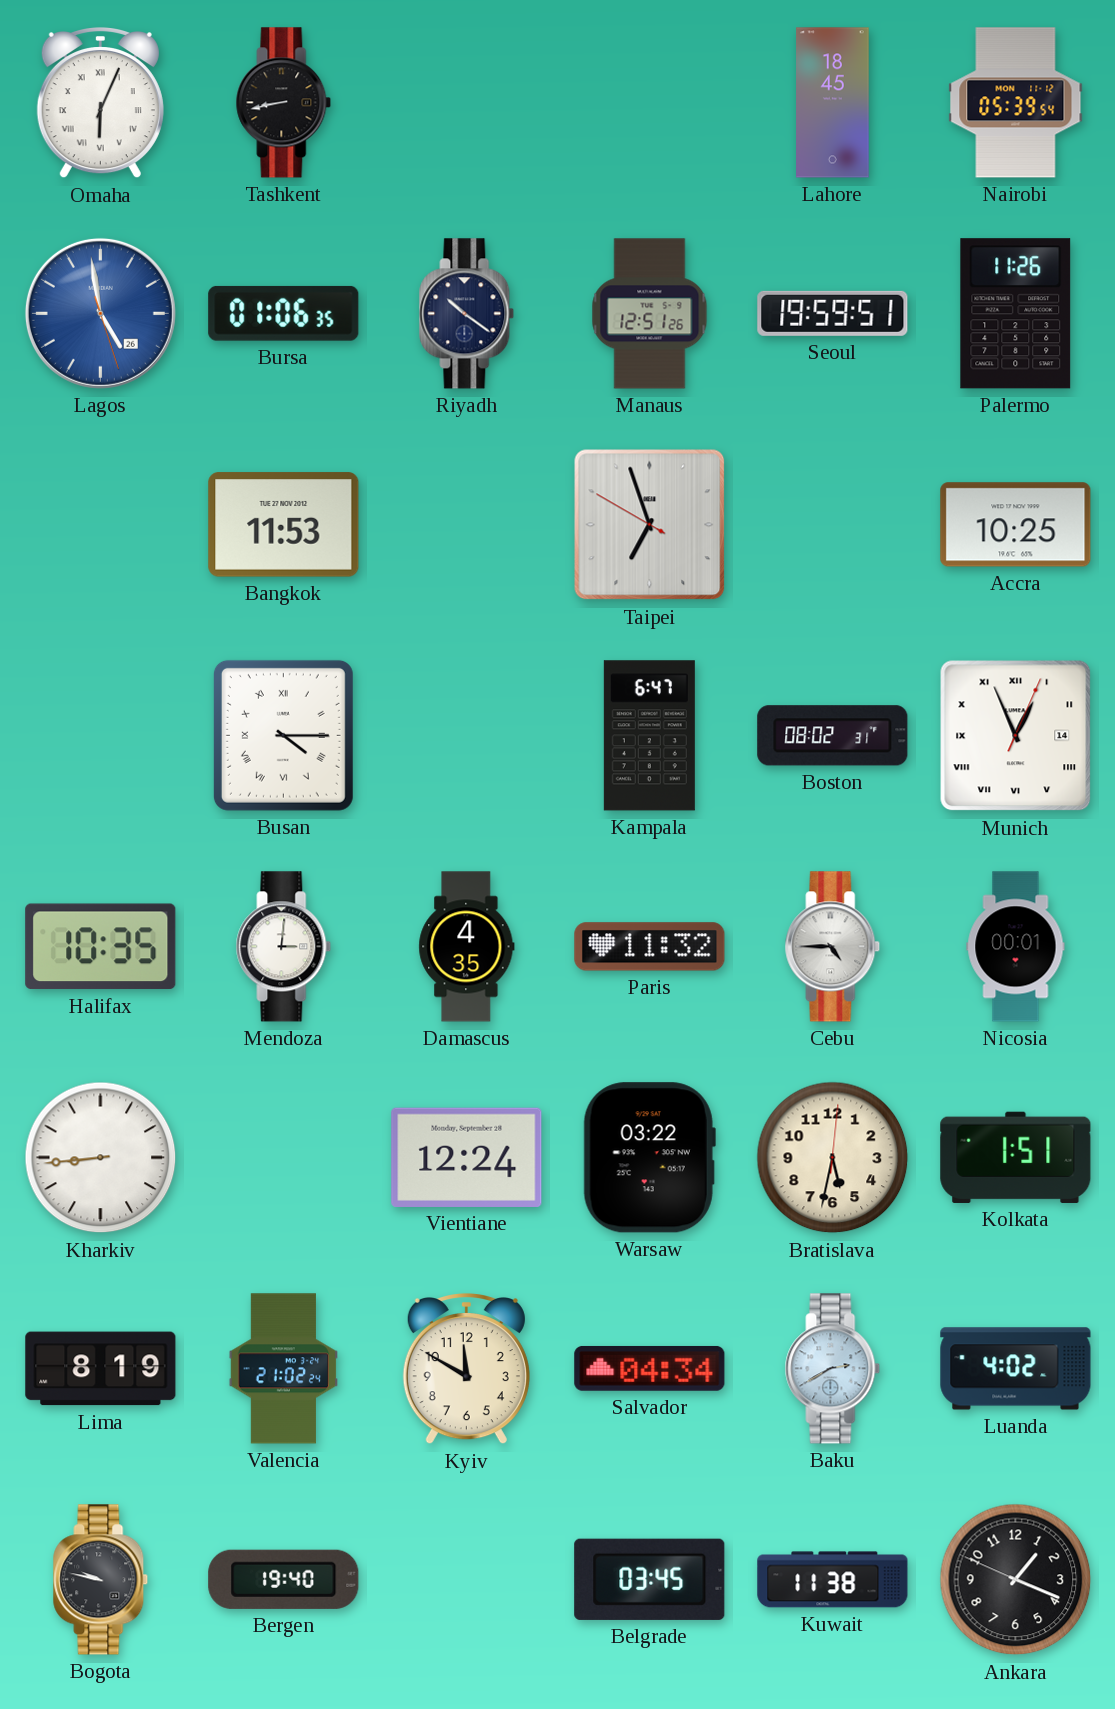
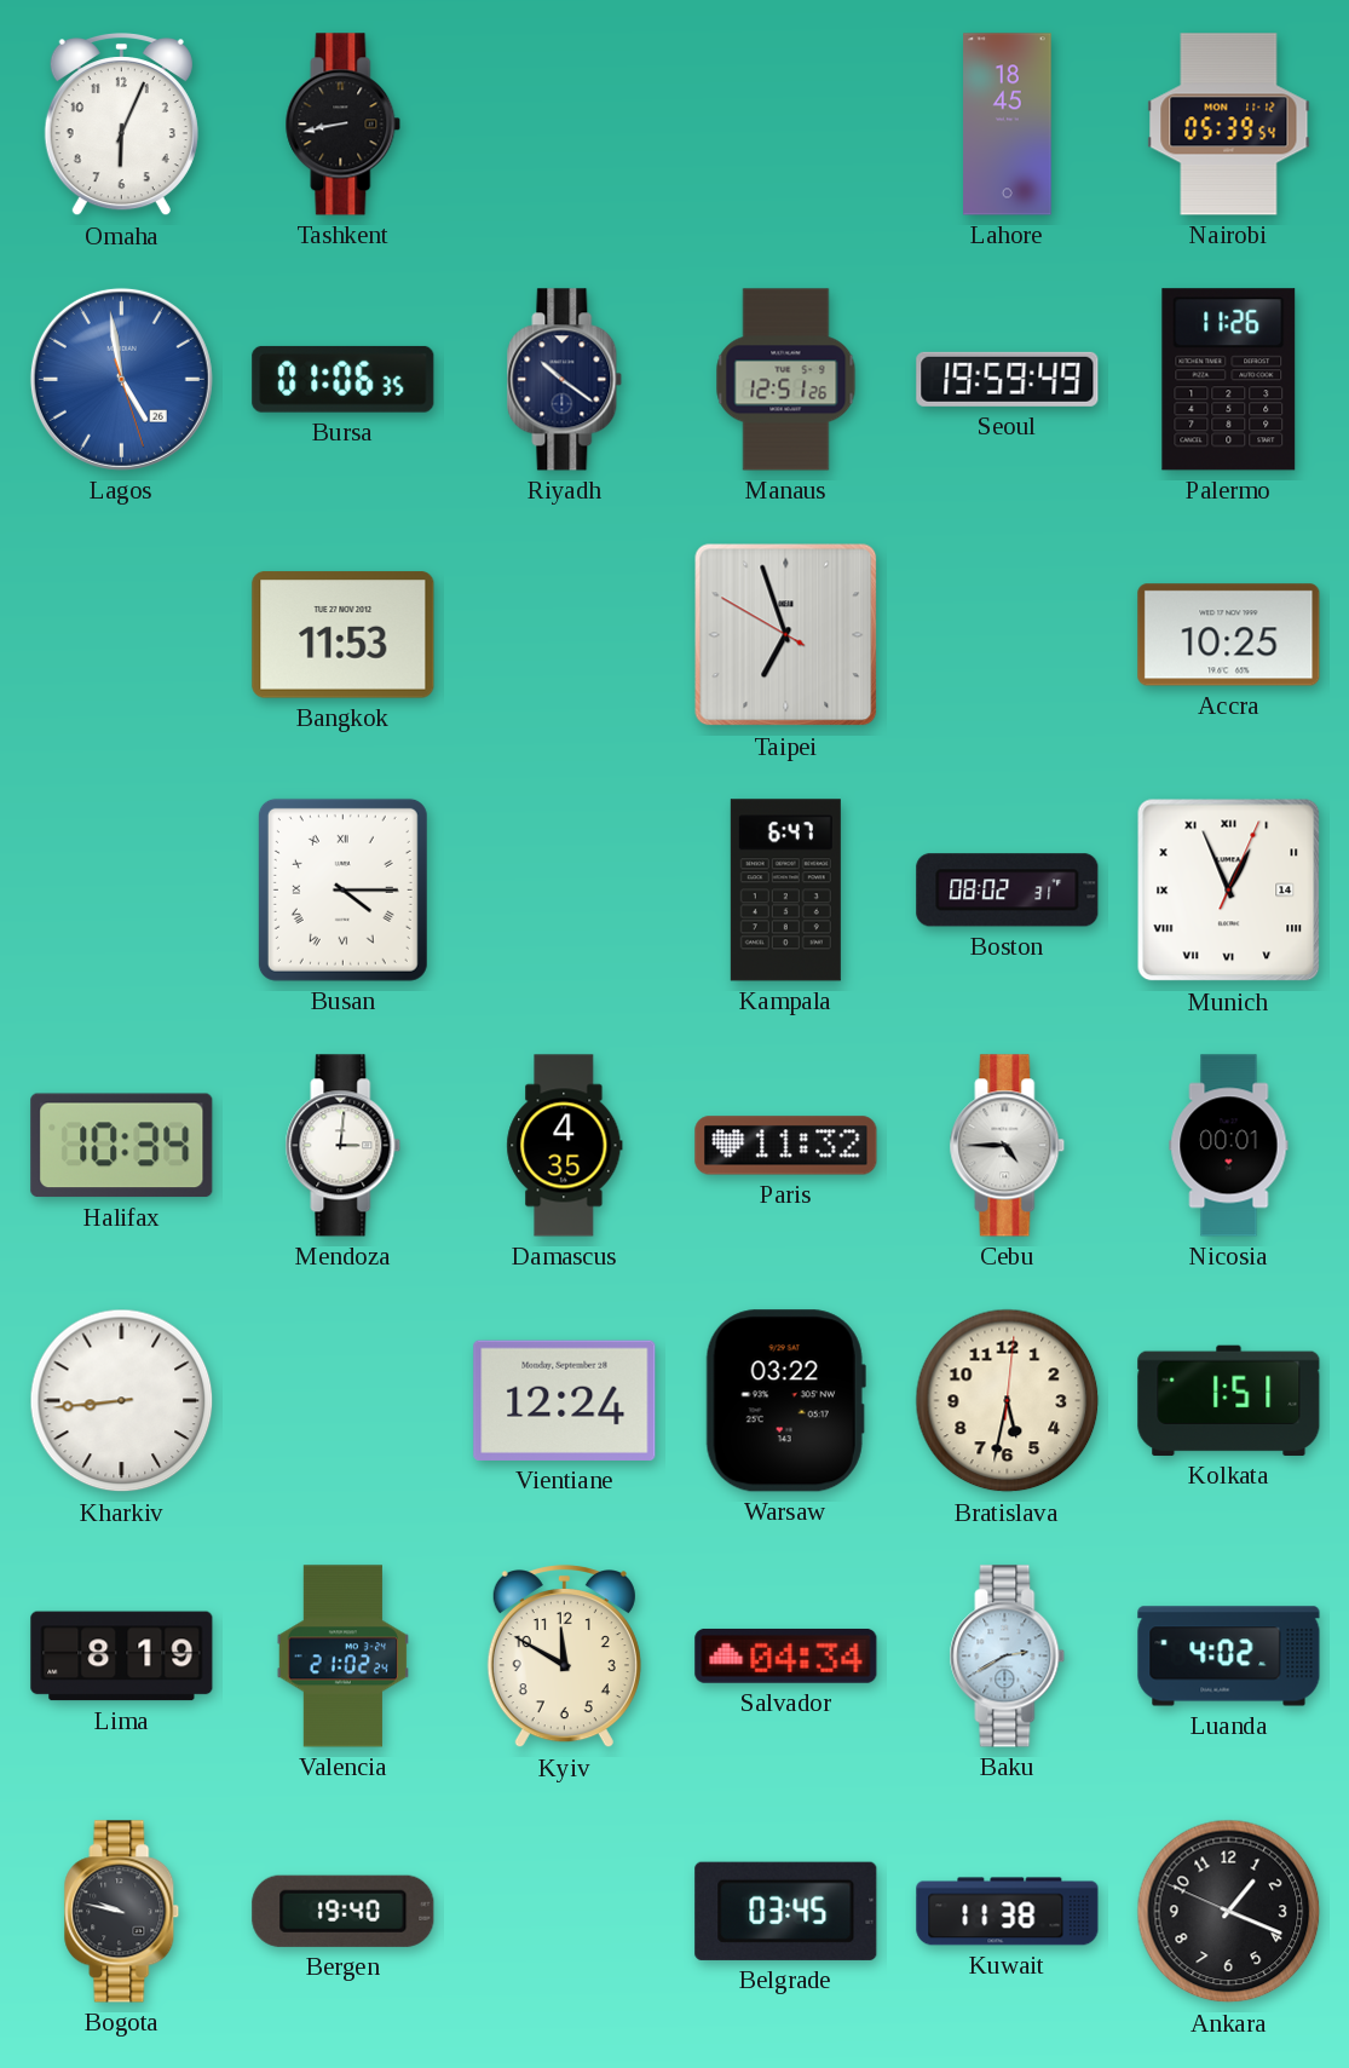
Omaha numerals: Roman -> Arabic (121, 126)
Seoul: 19:59:51 -> 19:59:49 (1008, 379)
Halifax: 10:35 -> 10:34 (122, 1146)
